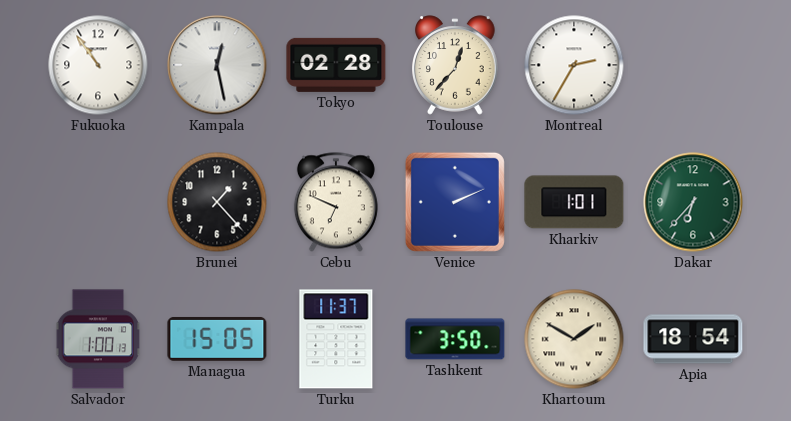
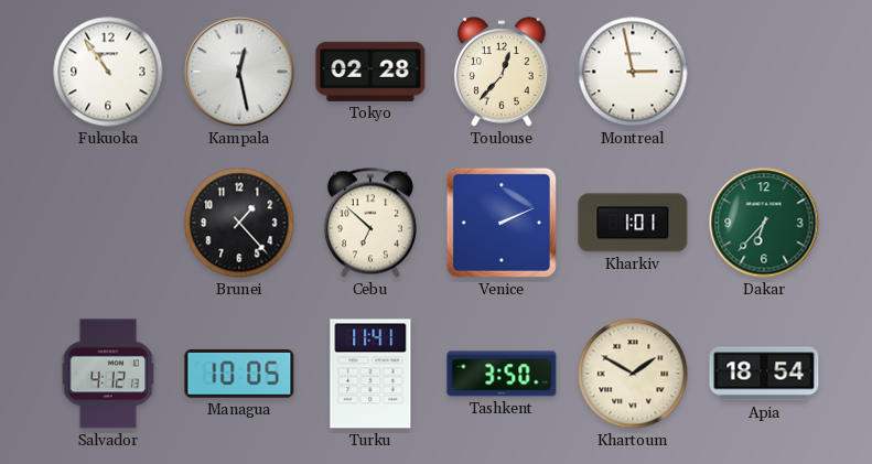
Montreal: 2:35 -> 2:58 (633, 72)
Cebu: 6:49 -> 6:52 (370, 223)
Salvador: 1:00 -> 4:12 (108, 374)
Managua: 15:05 -> 10:05 (239, 374)
Turku: 11:37 -> 11:41 (370, 374)
